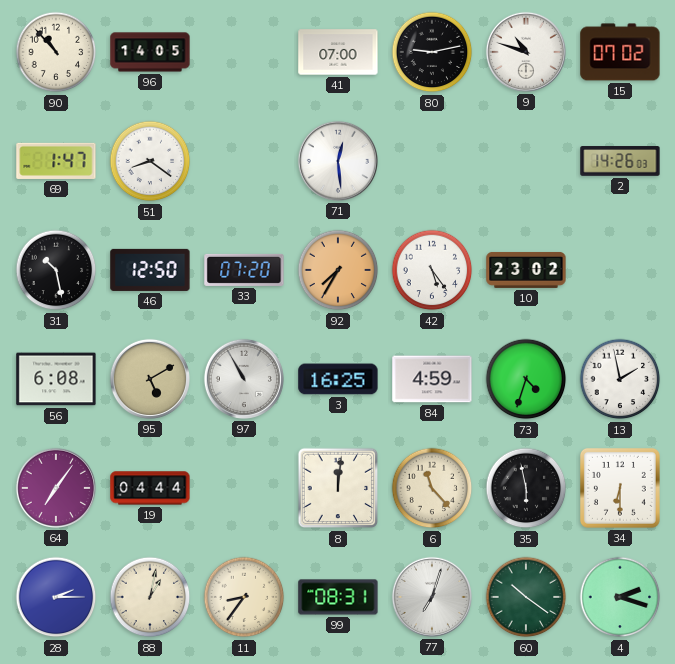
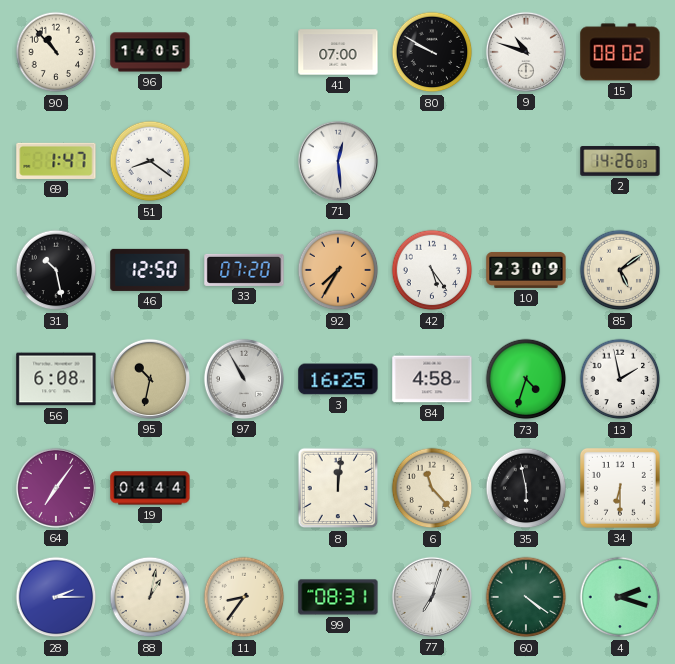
80: 9:13 -> 9:50 (432, 52)
15: 07:02 -> 08:02 (620, 52)
10: 23:02 -> 23:09 (526, 270)
85: none -> 5:09 (620, 270)
95: 5:10 -> 10:32 (150, 379)
84: 4:59 -> 4:58 (432, 379)
60: 10:21 -> 4:21 (526, 597)
